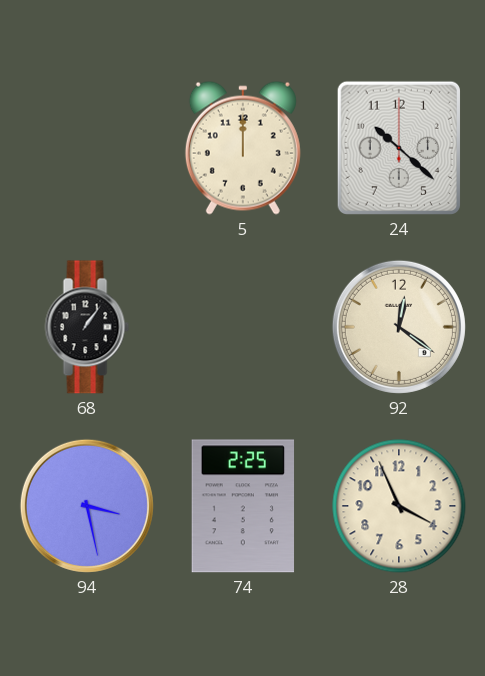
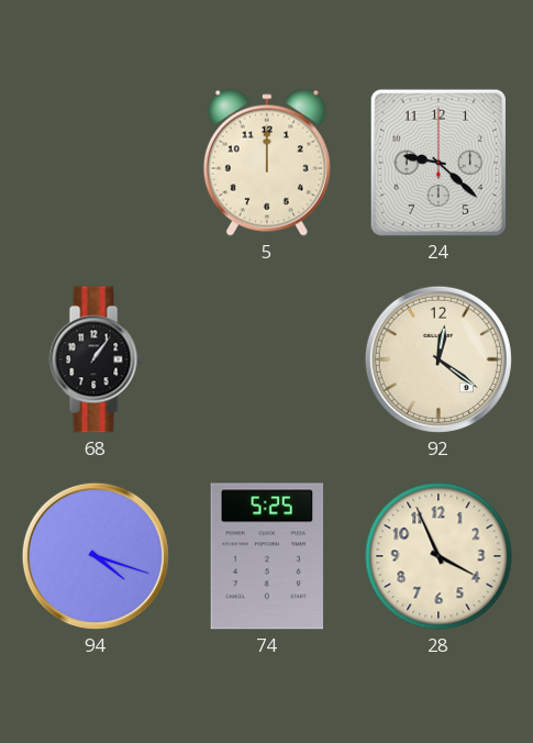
24: 10:22 -> 9:22 (438, 163)
94: 3:28 -> 4:18 (96, 556)
74: 2:25 -> 5:25 (267, 556)
